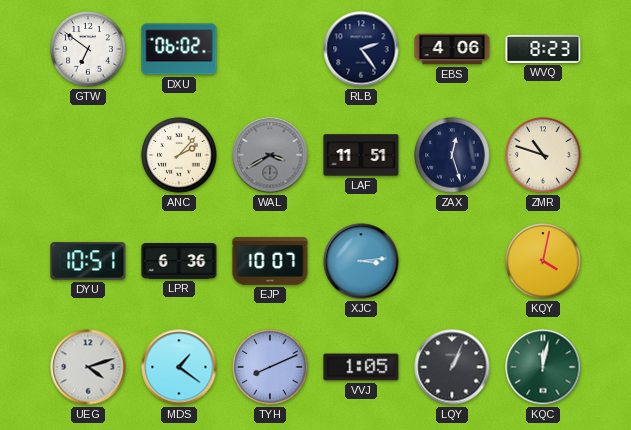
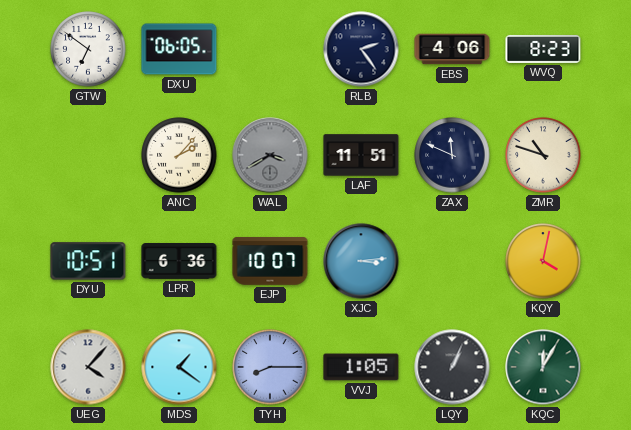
DXU: 06:02 -> 06:05 (179, 49)
ZAX: 12:27 -> 11:49 (452, 155)
UEG: 4:12 -> 4:07 (88, 367)
TYH: 8:11 -> 8:15 (270, 367)
KQC: 12:02 -> 12:05 (543, 367)
